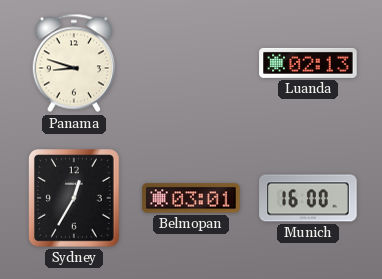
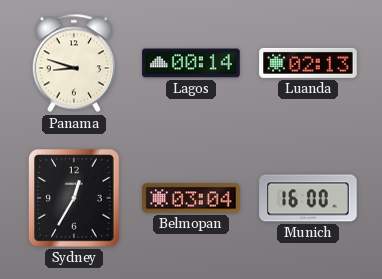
Lagos: none -> 00:14 (191, 63)
Belmopan: 03:01 -> 03:04 (191, 198)
